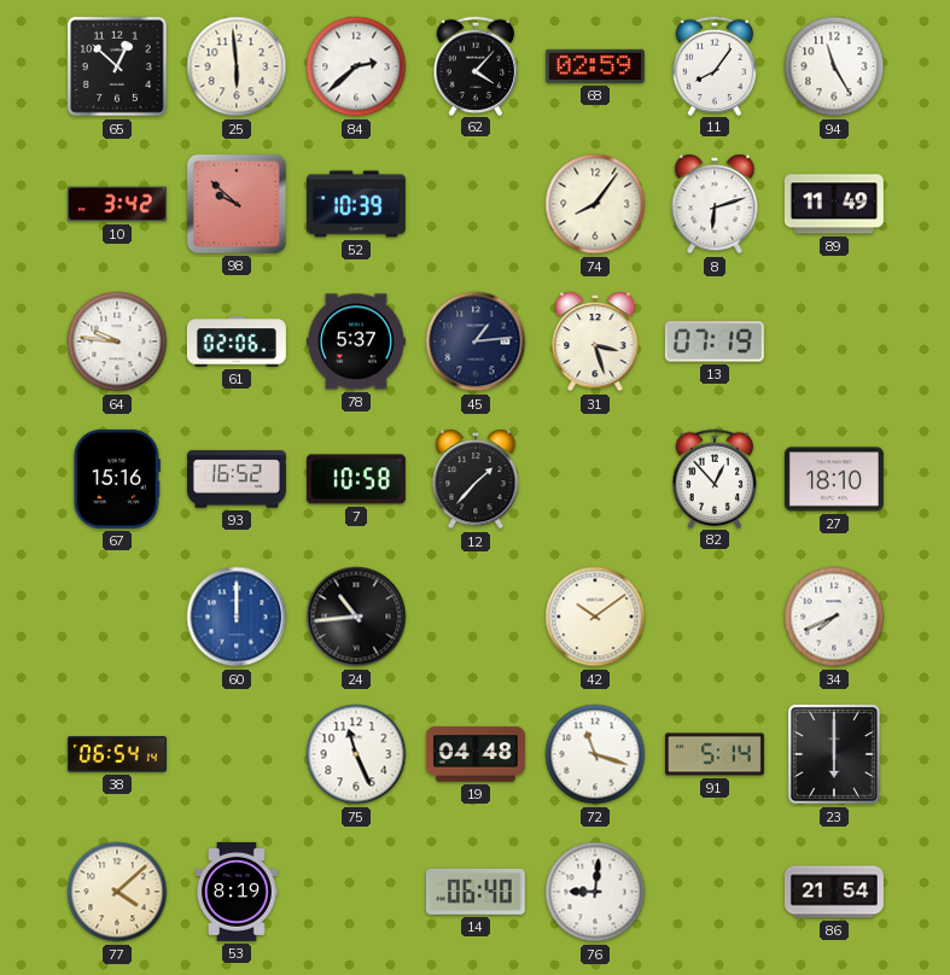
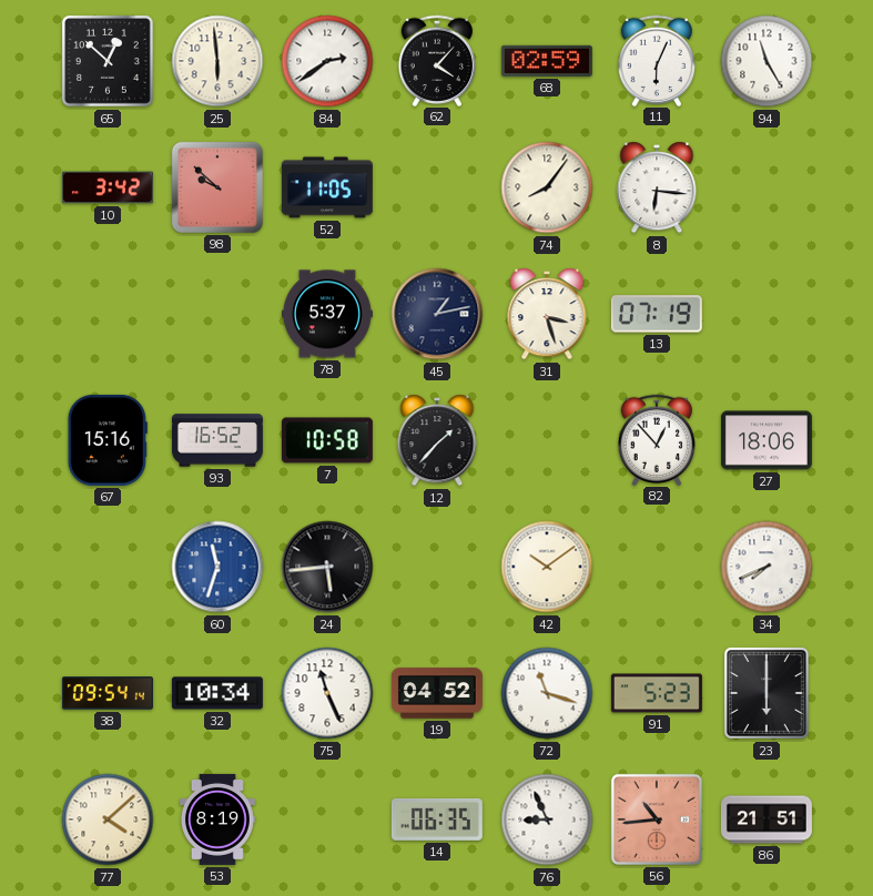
84: 2:38 -> 2:39 (327, 61)
11: 8:06 -> 6:04 (657, 60)
52: 10:39 -> 11:05 (327, 187)
8: 6:12 -> 6:16 (657, 187)
89: 11:49 -> none (834, 204)
64: 9:46 -> none (117, 341)
61: 02:06 -> none (237, 341)
45: 1:14 -> 1:13 (437, 314)
27: 18:10 -> 18:06 (767, 440)
60: 12:00 -> 11:33 (217, 567)
24: 10:44 -> 5:44 (327, 567)
38: 06:54 -> 09:54 (108, 693)
32: none -> 10:34 (217, 693)
19: 04:48 -> 04:52 (437, 693)
91: 5:14 -> 5:23 (657, 693)
14: 06:40 -> 06:35 (437, 819)
76: 9:01 -> 8:56 (547, 819)
56: none -> 10:44 (657, 819)
86: 21:54 -> 21:51 (767, 819)
